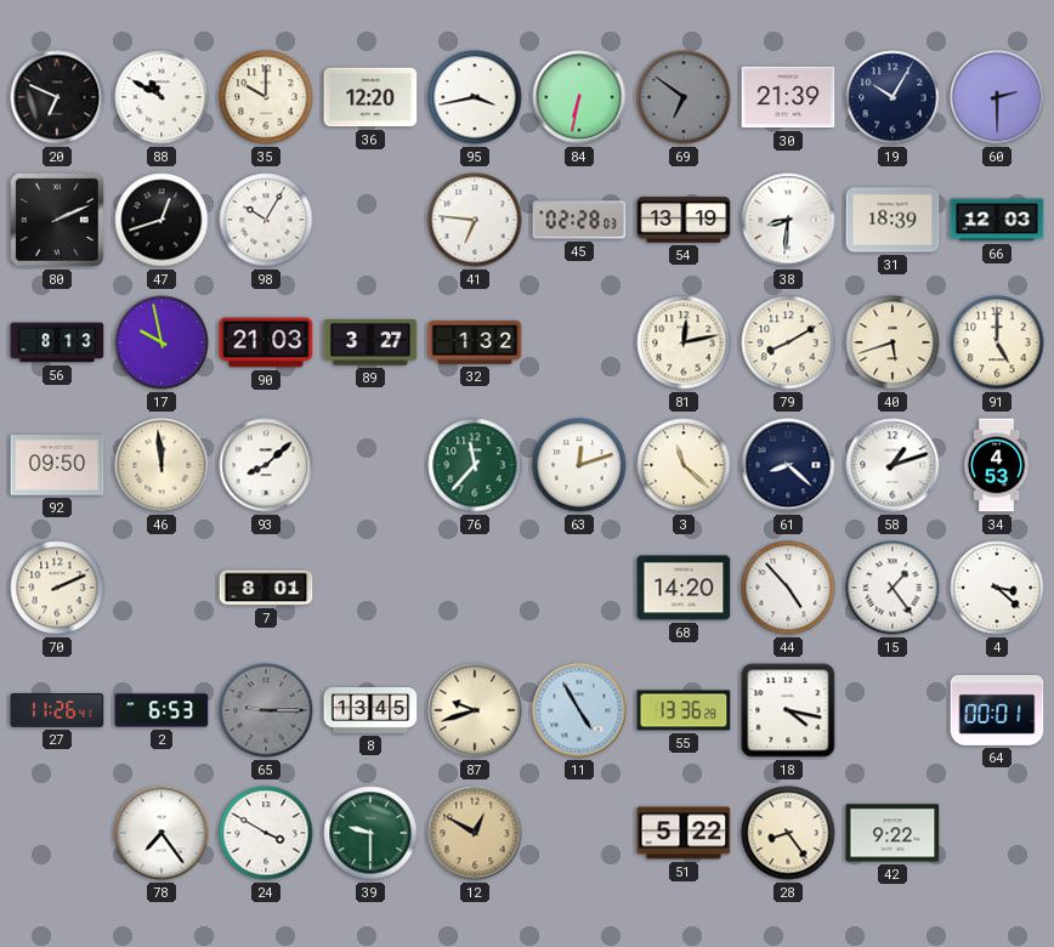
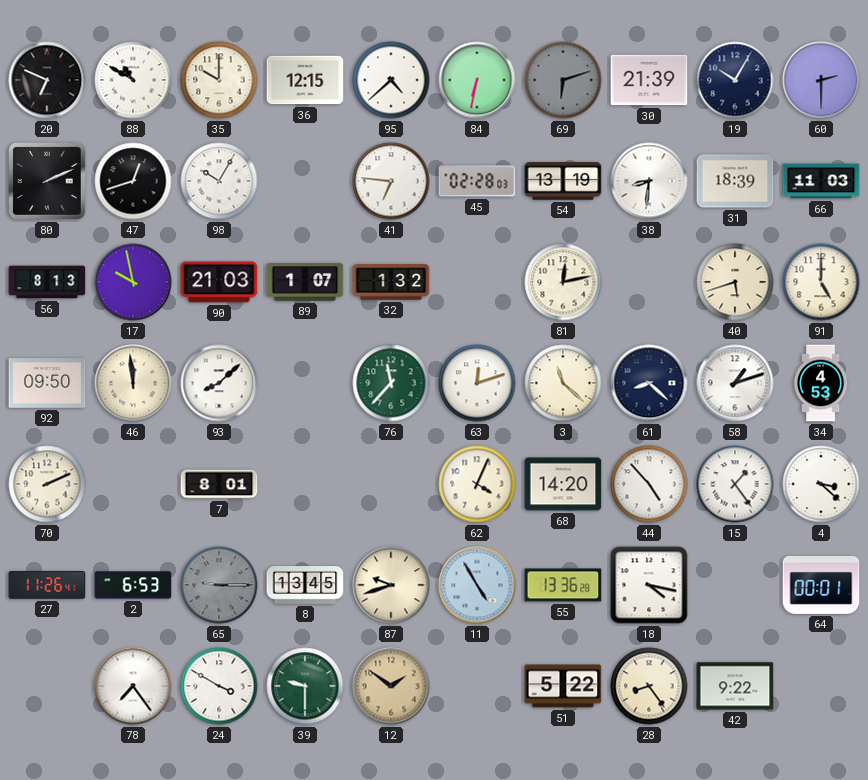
36: 12:20 -> 12:15 (305, 80)
95: 3:43 -> 4:38 (391, 80)
69: 6:51 -> 6:12 (563, 80)
66: 12:03 -> 11:03 (821, 181)
89: 3:27 -> 1:07 (305, 282)
79: 8:10 -> none (788, 342)
62: none -> 4:04 (477, 484)
12: 12:50 -> 1:51 (391, 686)
